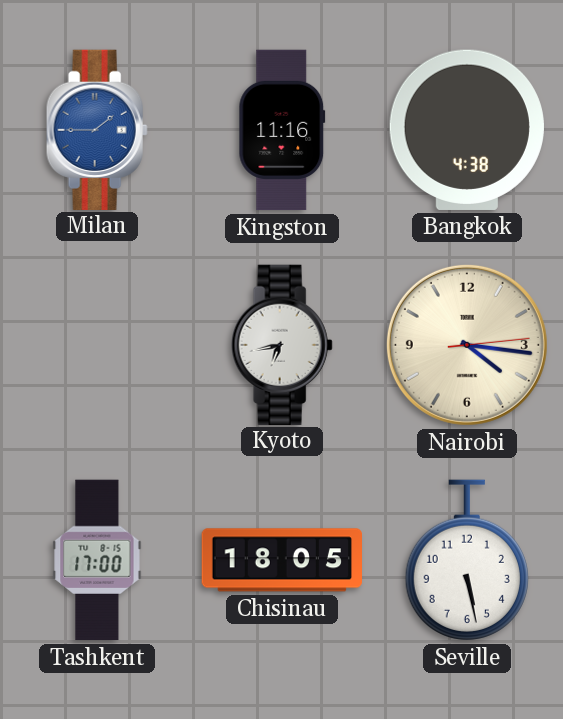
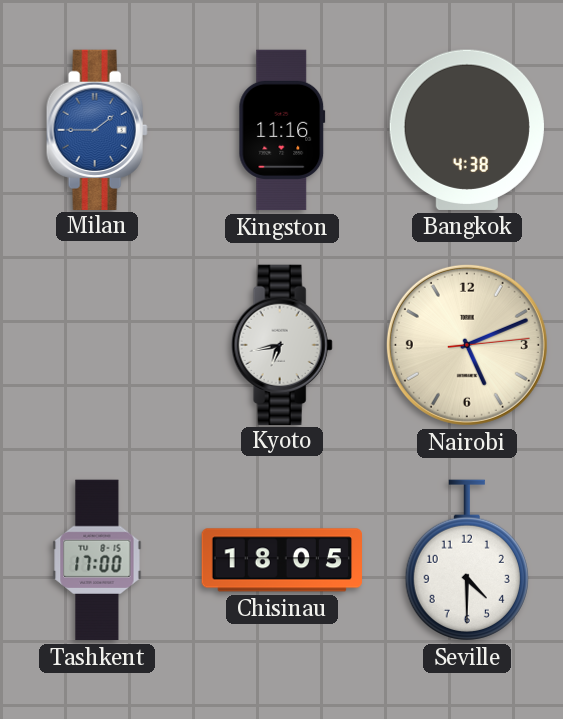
Nairobi: 4:16 -> 5:11 (467, 345)
Seville: 5:28 -> 4:30 (467, 560)
